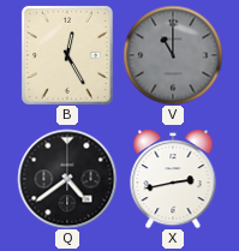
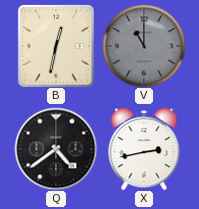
B: 12:25 -> 12:32 (56, 46)
